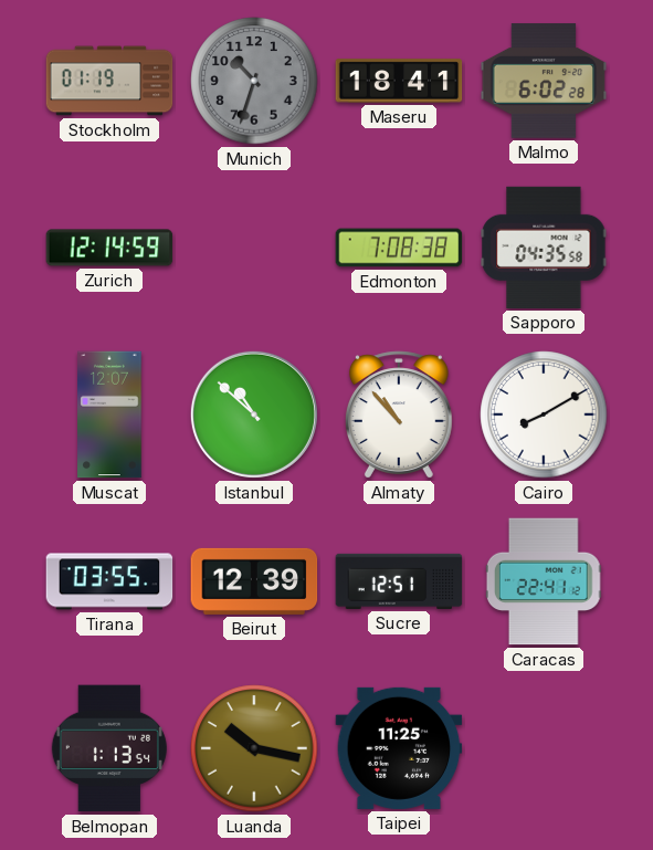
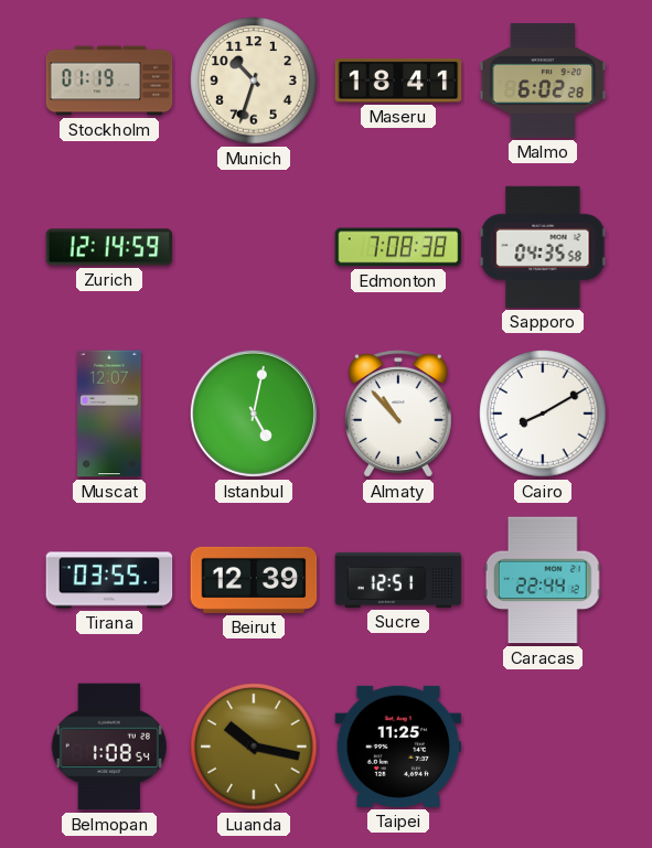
Munich dial: grey -> cream (254, 80)
Istanbul: 10:52 -> 5:02 (254, 414)
Caracas: 22:41 -> 22:44 (543, 580)
Belmopan: 1:13 -> 1:08 (109, 747)
